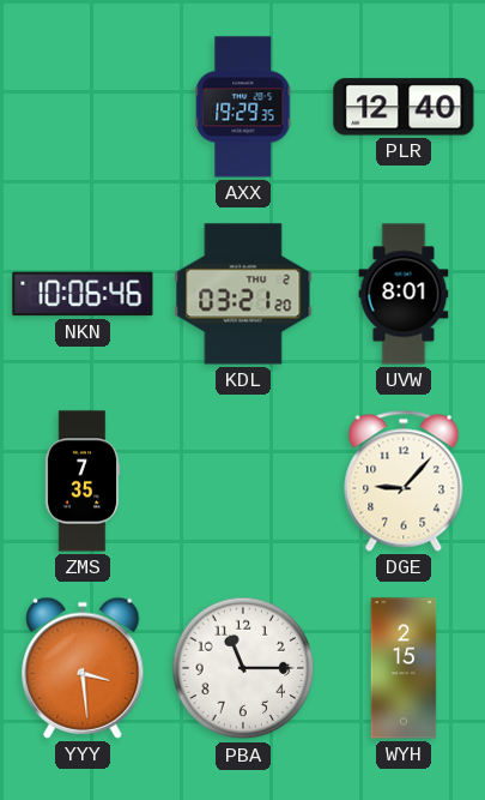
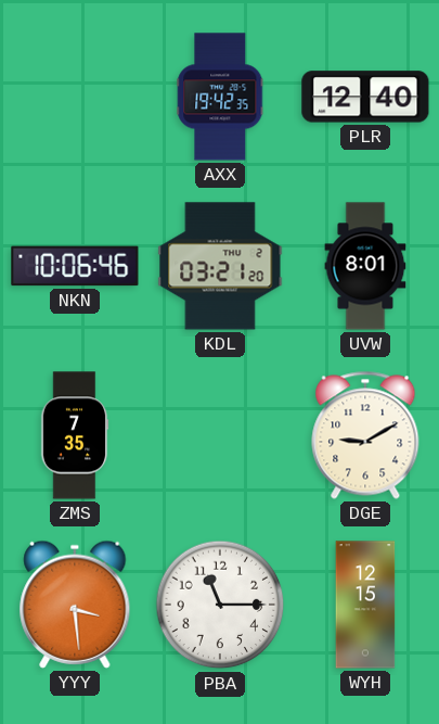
AXX: 19:29 -> 19:42 (220, 97)
DGE: 9:07 -> 9:10 (365, 435)
WYH: 2:15 -> 12:15 (365, 605)
